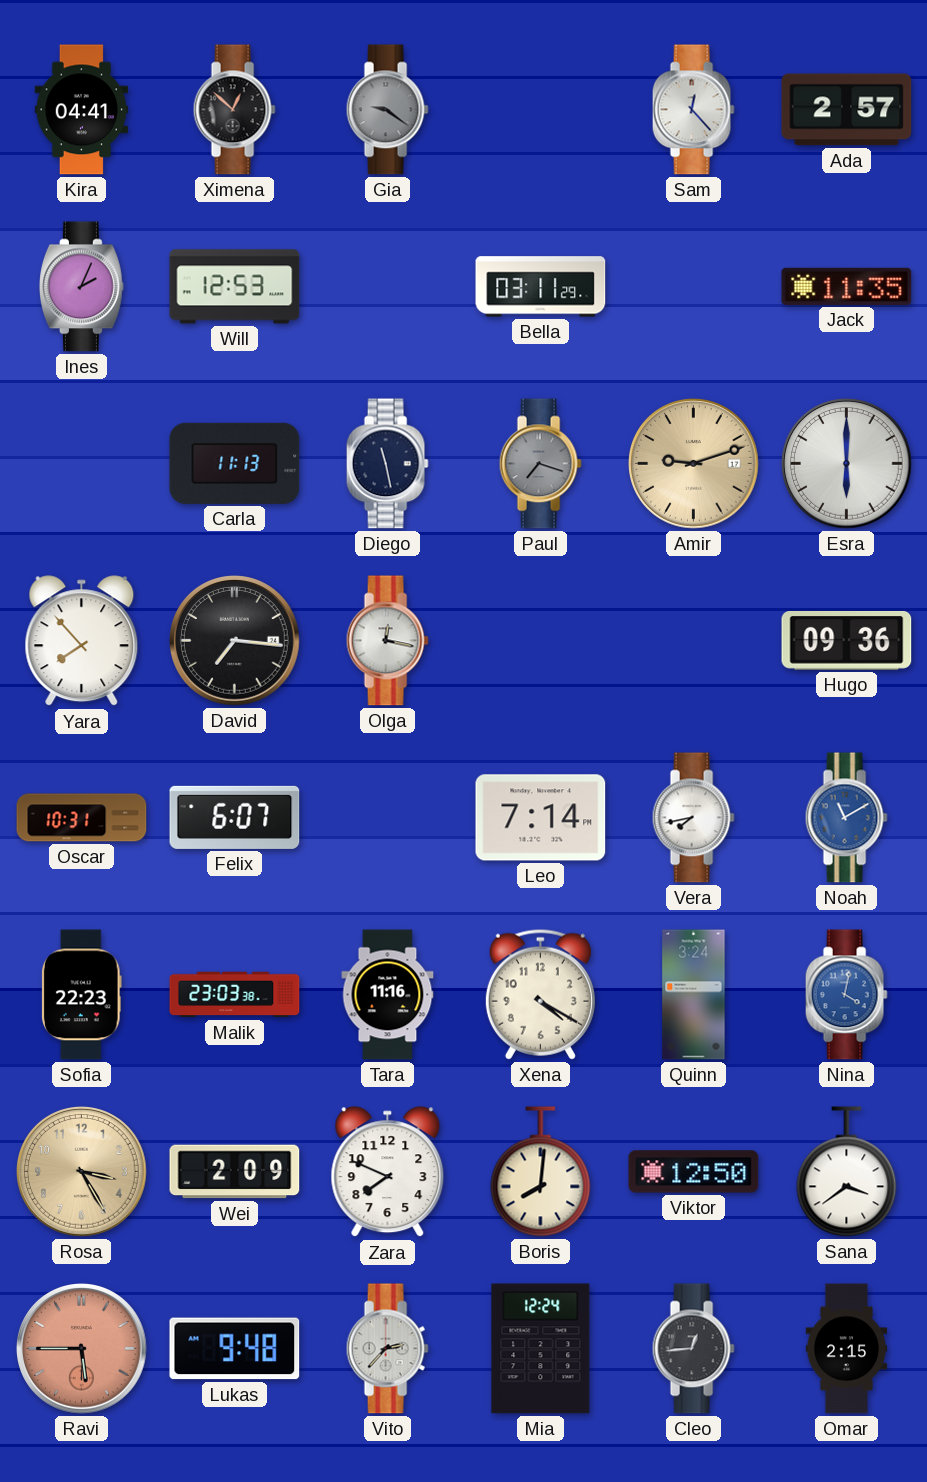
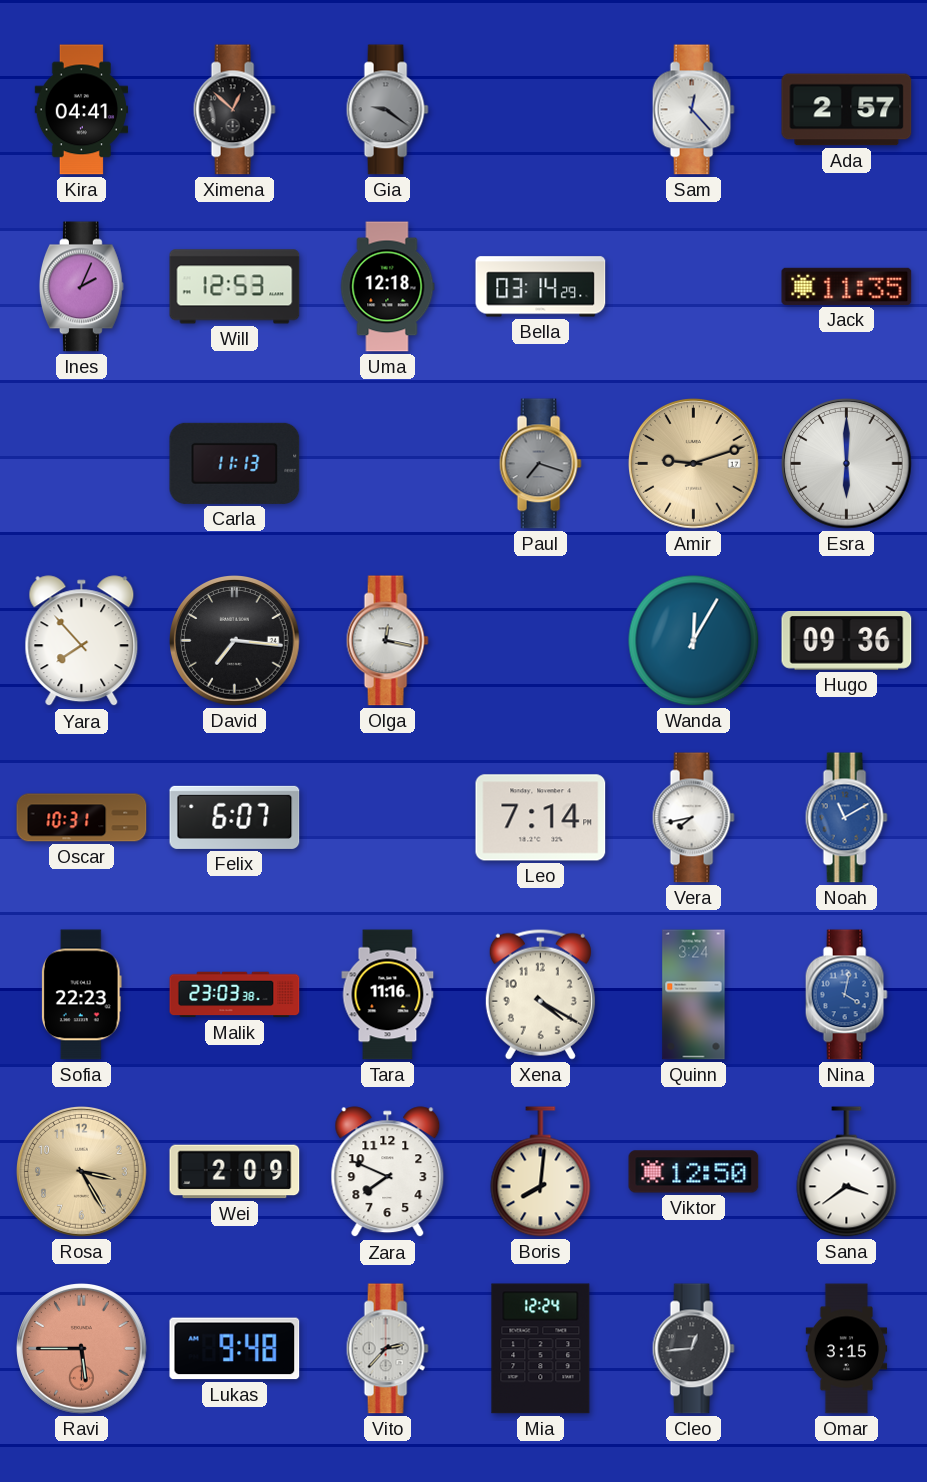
Uma: none -> 12:18 (387, 287)
Bella: 03:11 -> 03:14 (541, 287)
Diego: 11:28 -> none (387, 464)
Wanda: none -> 12:05 (694, 641)
Omar: 2:15 -> 3:15 (847, 1349)
